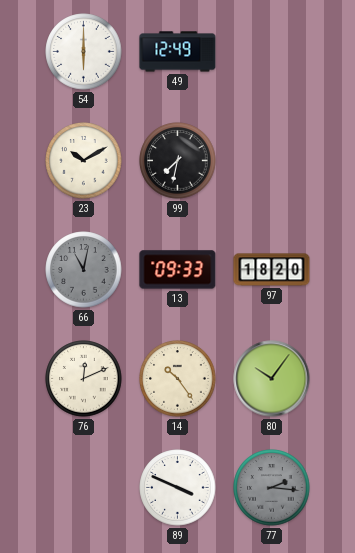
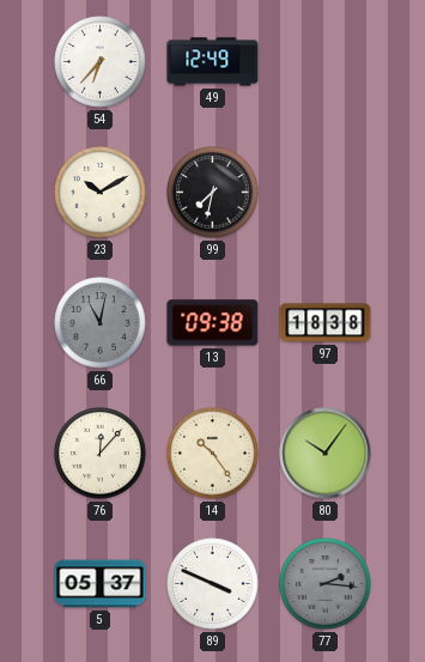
54: 6:00 -> 6:37 (101, 62)
13: 09:33 -> 09:38 (213, 323)
97: 18:20 -> 18:38 (326, 323)
76: 12:11 -> 12:07 (101, 454)
5: none -> 05:37 (101, 584)
